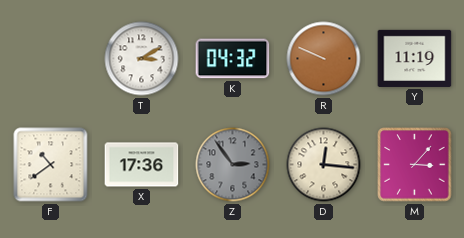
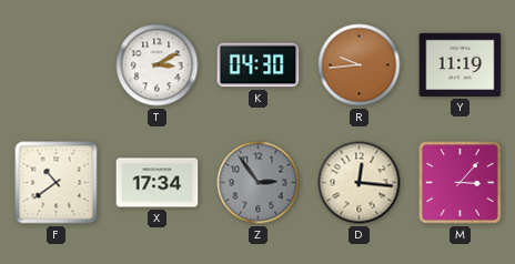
K: 04:32 -> 04:30 (259, 65)
R: 9:49 -> 9:44 (360, 65)
X: 17:36 -> 17:34 (158, 183)
